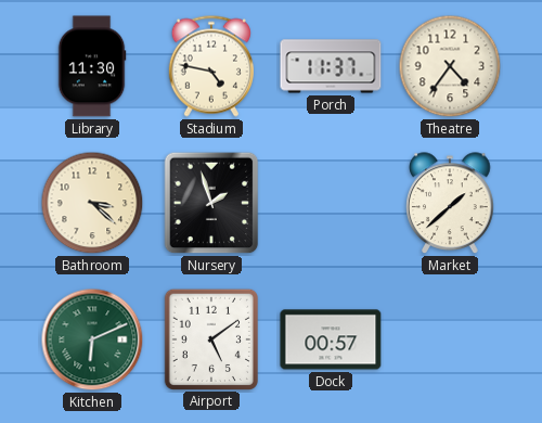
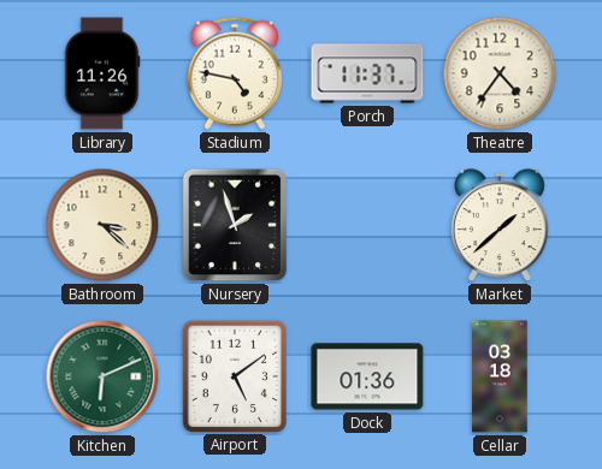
Library: 11:30 -> 11:26 (102, 73)
Dock: 00:57 -> 01:36 (367, 376)
Cellar: none -> 03:18 (500, 376)
